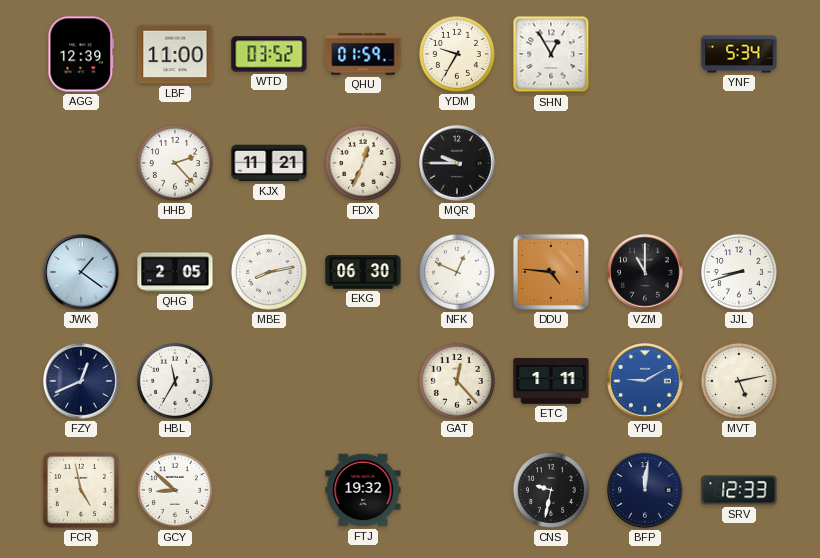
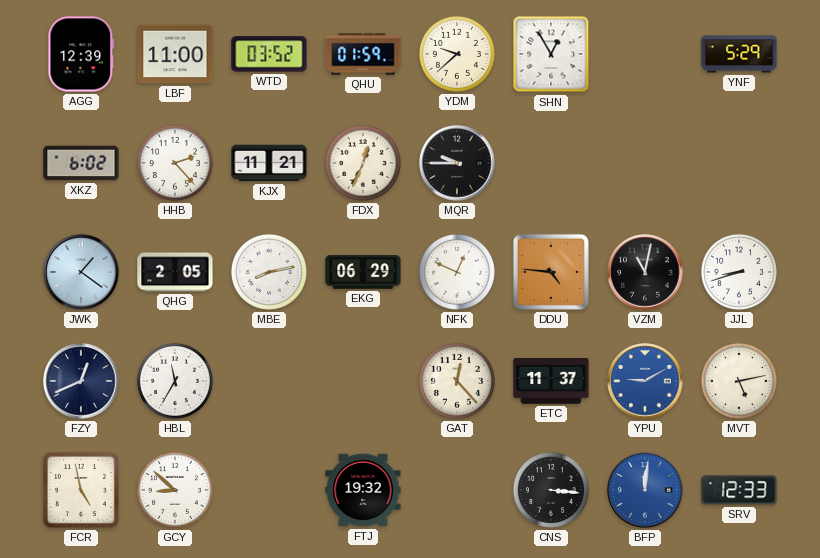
YDM: 9:35 -> 9:38 (457, 54)
YNF: 5:34 -> 5:29 (739, 54)
XKZ: none -> 6:02 (81, 163)
EKG: 06:30 -> 06:29 (363, 272)
VZM: 11:00 -> 11:02 (645, 272)
ETC: 1:11 -> 11:37 (551, 382)
CNS: 9:32 -> 3:16 (551, 490)
BFP dial: navy -> blue (645, 490)
